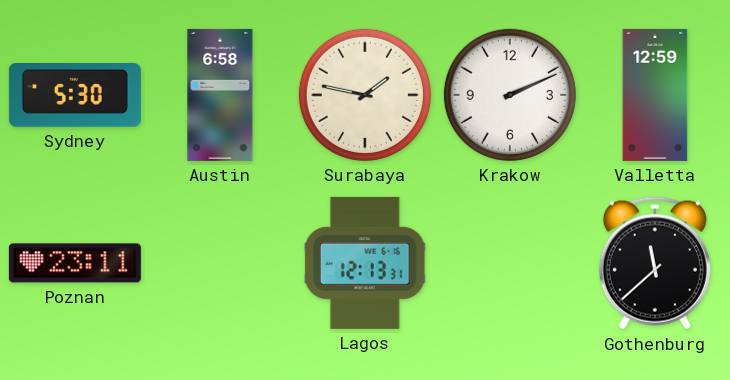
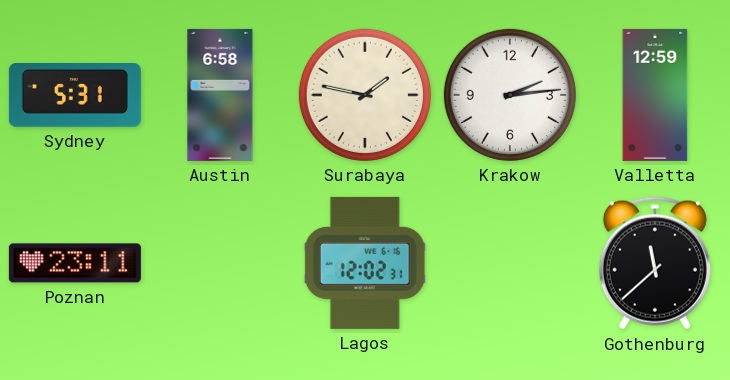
Sydney: 5:30 -> 5:31 (75, 96)
Krakow: 2:11 -> 2:14 (510, 95)
Lagos: 12:13 -> 12:02 (365, 263)
